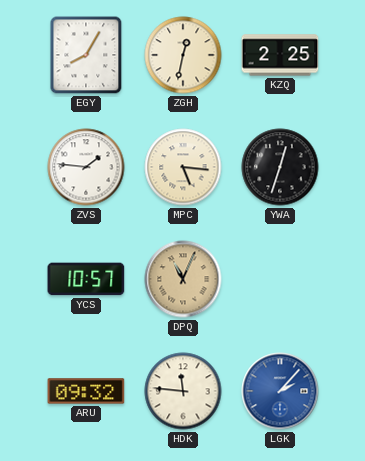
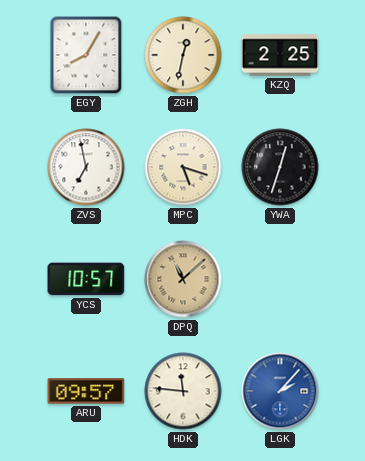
ZVS: 1:46 -> 6:58 (86, 167)
MPC: 5:16 -> 5:18 (183, 167)
DPQ: 11:04 -> 11:08 (183, 279)
ARU: 09:32 -> 09:57 (86, 391)
